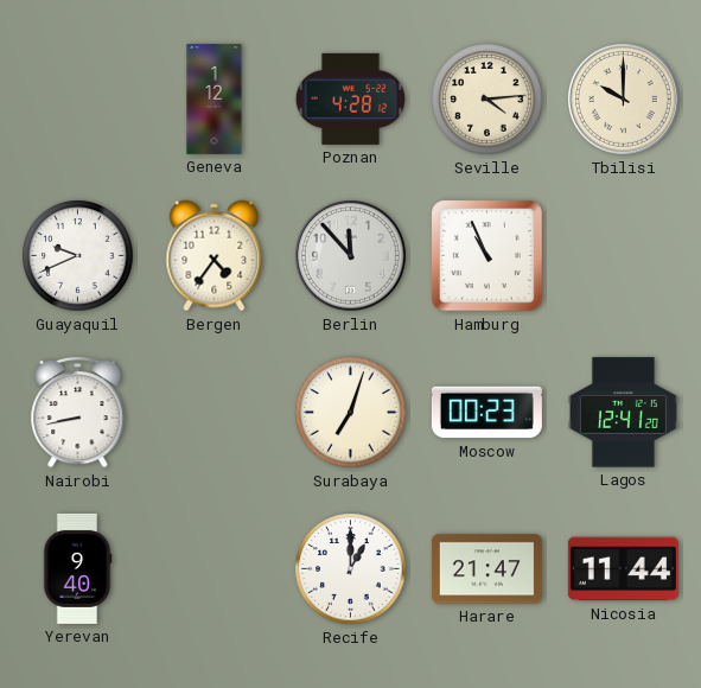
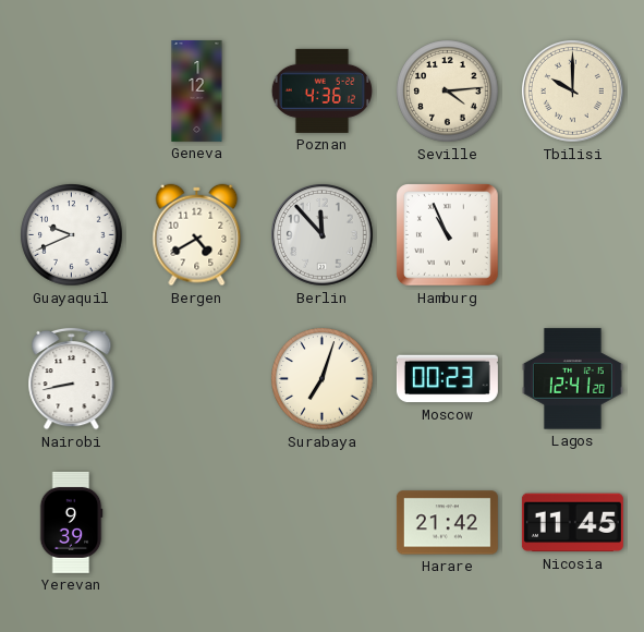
Poznan: 4:28 -> 4:36 (321, 90)
Bergen: 4:36 -> 4:40 (197, 235)
Yerevan: 9:40 -> 9:39 (71, 522)
Recife: 1:00 -> none (351, 569)
Harare: 21:47 -> 21:42 (447, 523)
Nicosia: 11:44 -> 11:45 (572, 523)
